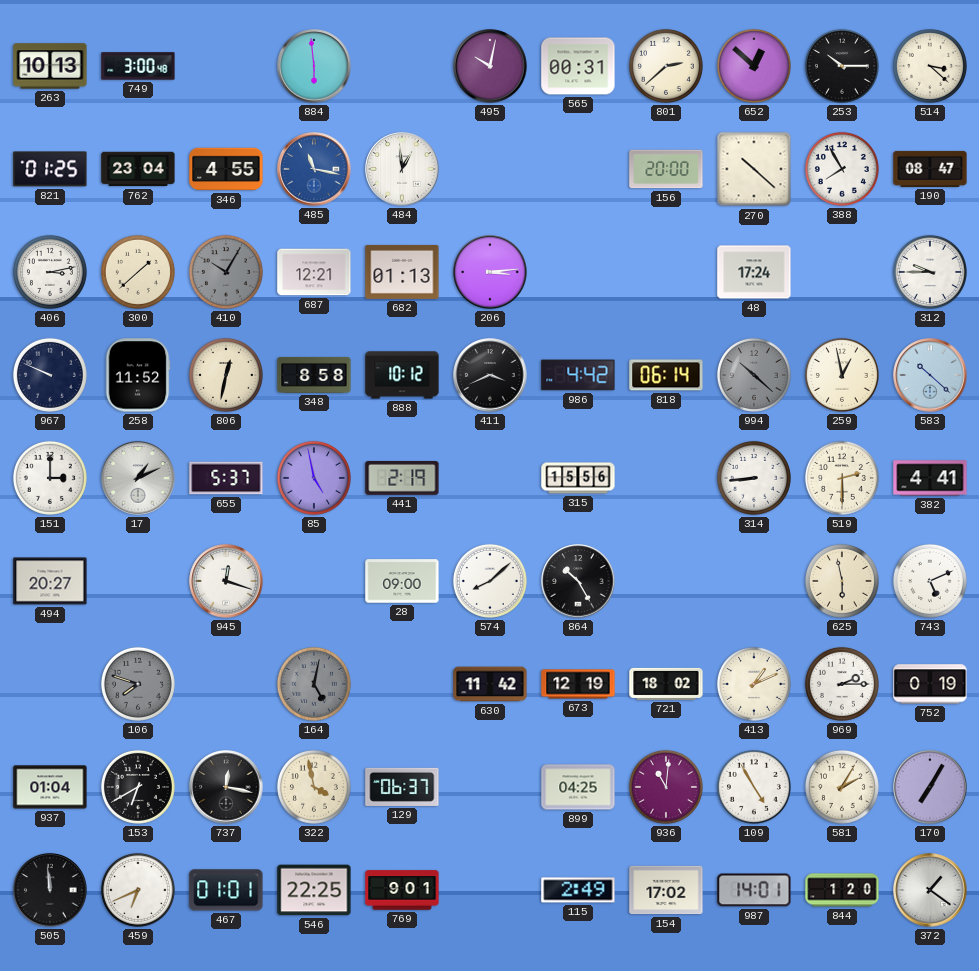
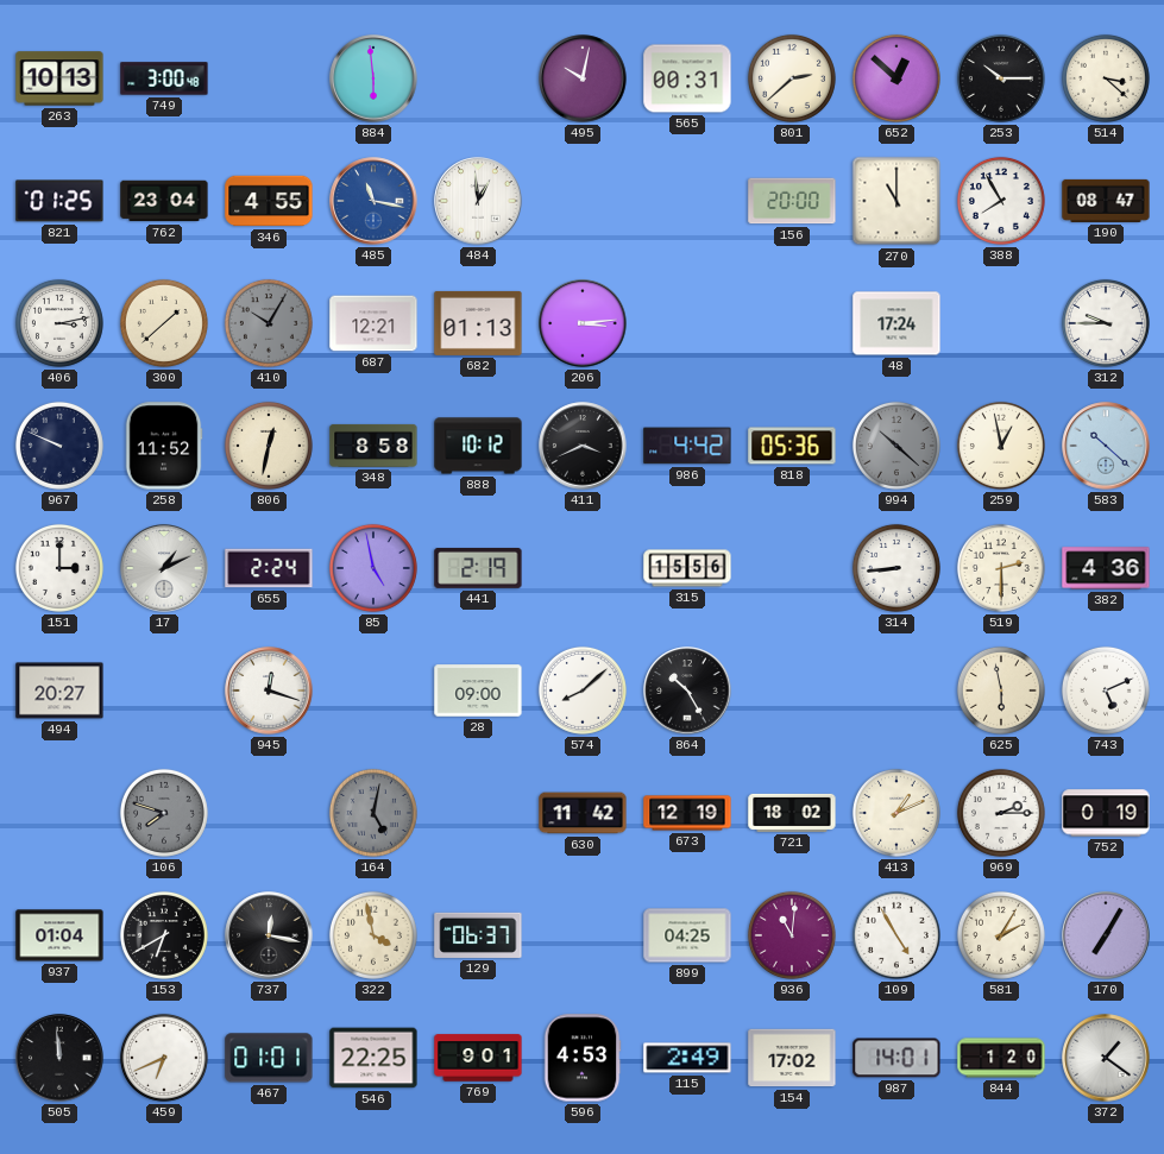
270: 10:22 -> 11:00 (896, 201)
818: 06:14 -> 05:36 (792, 446)
655: 5:37 -> 2:24 (269, 568)
382: 4:41 -> 4:36 (1106, 568)
596: none -> 4:53 (583, 1058)
